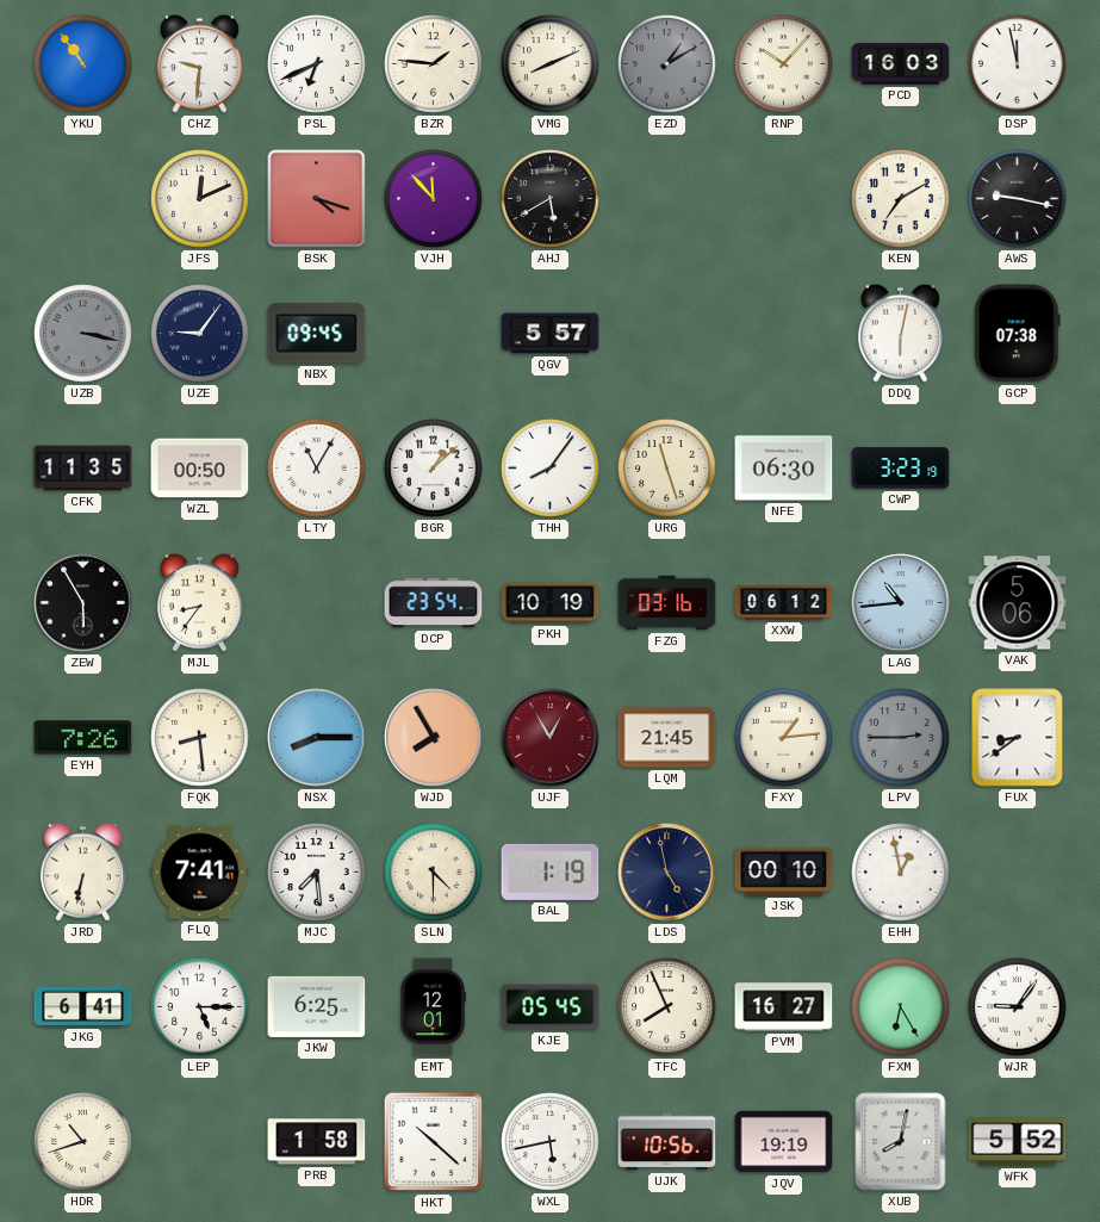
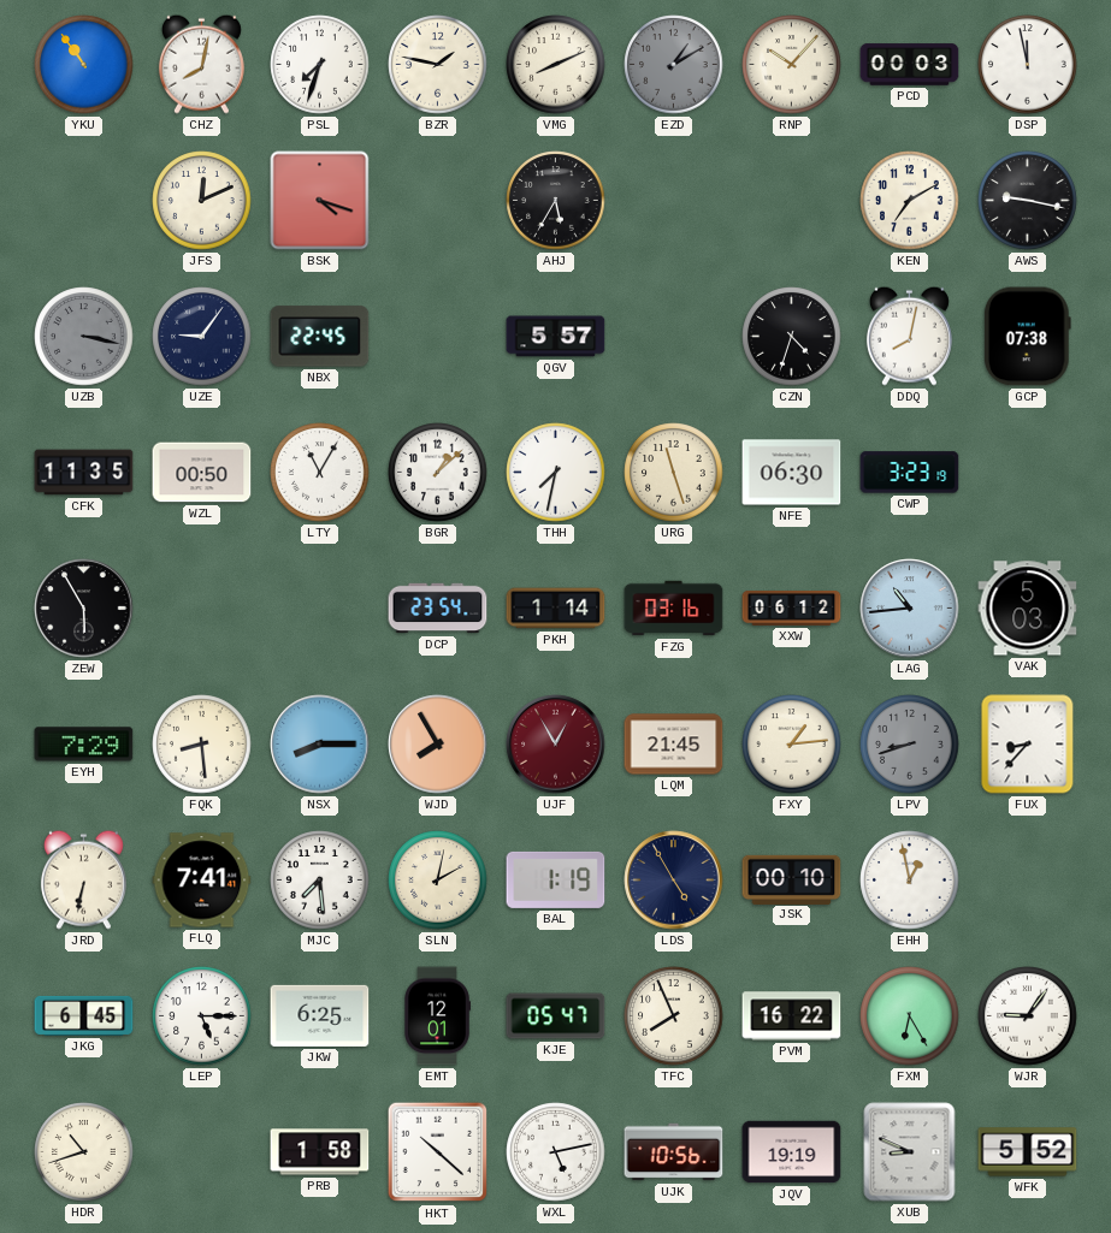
CHZ: 9:31 -> 8:02 (201, 64)
PSL: 6:41 -> 7:33 (320, 65)
BZR: 1:46 -> 1:47 (438, 65)
PCD: 16:03 -> 00:03 (910, 65)
VJH: 11:53 -> none (434, 199)
AHJ: 5:40 -> 5:35 (556, 201)
NBX: 09:45 -> 22:45 (320, 337)
CZN: none -> 4:33 (792, 337)
DDQ: 6:02 -> 8:02 (909, 336)
THH: 8:06 -> 7:32 (556, 473)
MJL: 8:36 -> none (199, 602)
PKH: 10:19 -> 1:14 (556, 609)
VAK: 5:06 -> 5:03 (1028, 609)
EYH: 7:26 -> 7:29 (84, 745)
LPV: 2:45 -> 8:42 (910, 745)
FUX: 8:39 -> 8:37 (1028, 745)
SLN: 4:30 -> 2:02 (438, 881)
LDS: 4:58 -> 4:55 (674, 881)
JKG: 6:41 -> 6:45 (84, 1015)
KJE: 05:45 -> 05:47 (556, 1016)
PVM: 16:27 -> 16:22 (792, 1016)
WXL: 5:43 -> 5:13 (556, 1152)
XUB: 8:02 -> 8:49 (910, 1152)
